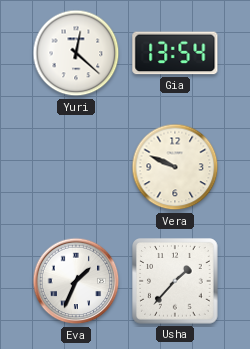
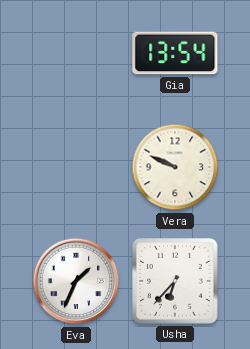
Yuri: 12:22 -> none (76, 53)
Usha: 1:37 -> 6:37 (175, 281)
